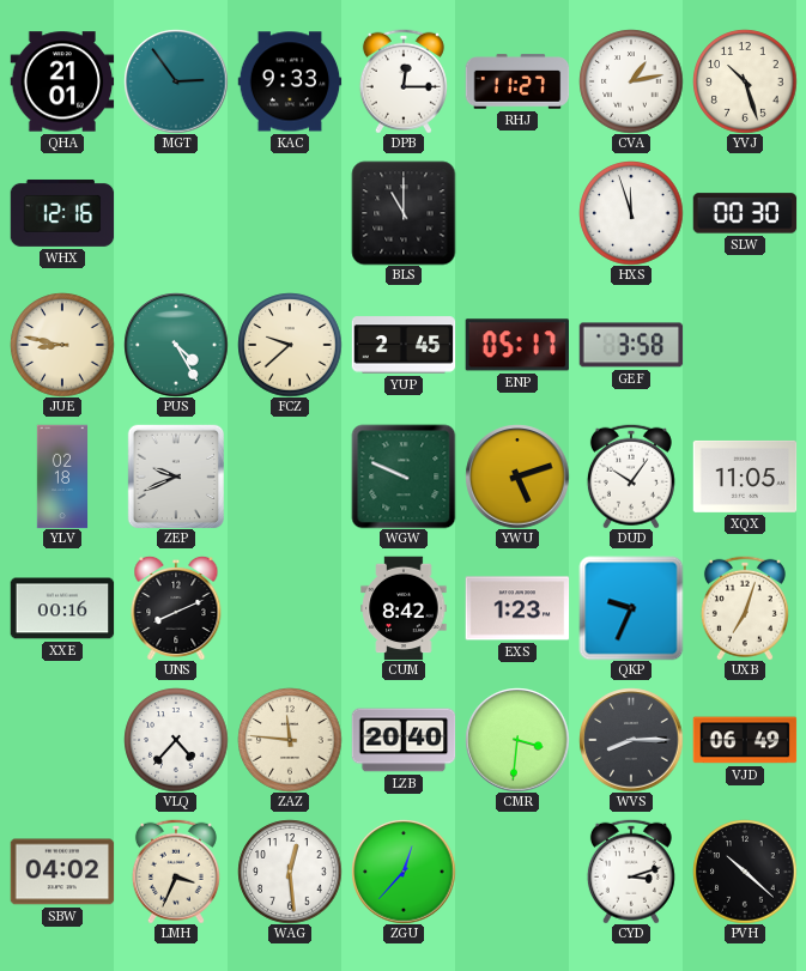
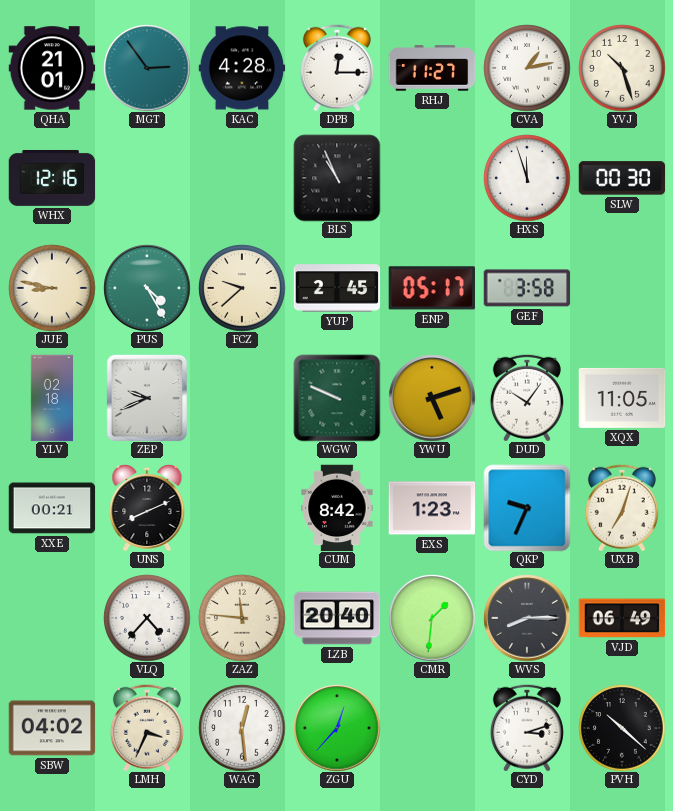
KAC: 9:33 -> 4:28 (242, 68)
BLS: 11:00 -> 10:56 (337, 178)
XXE: 00:16 -> 00:21 (52, 508)
CMR: 3:31 -> 1:31 (432, 618)
